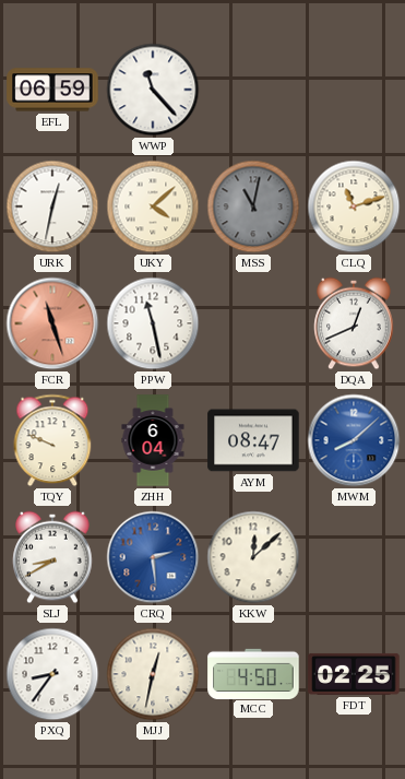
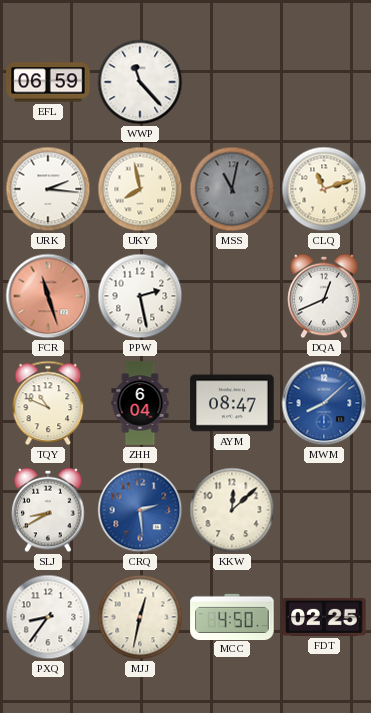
URK: 12:32 -> 2:16 (48, 189)
UKY: 4:08 -> 7:58 (140, 189)
PPW: 11:28 -> 2:28 (140, 296)
TQY: 9:49 -> 10:49 (48, 403)
